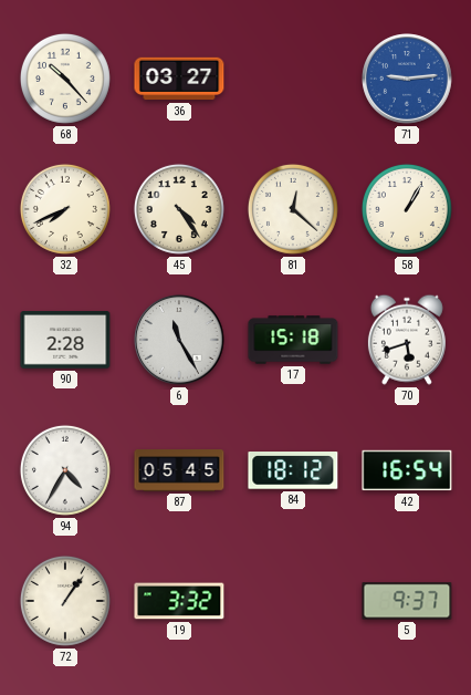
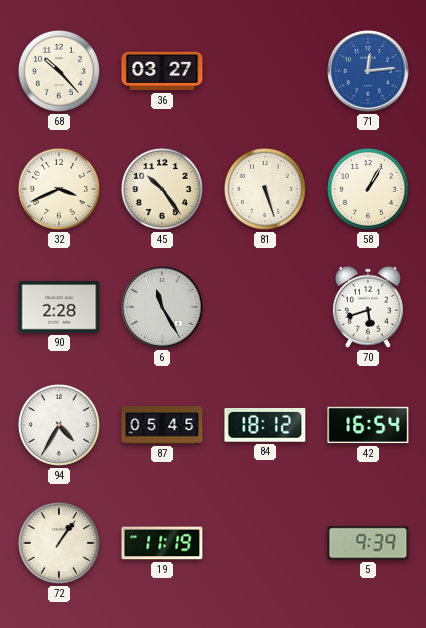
71: 9:14 -> 12:14 (368, 71)
32: 7:41 -> 3:41 (59, 189)
45: 4:24 -> 10:24 (162, 189)
81: 12:22 -> 5:27 (265, 189)
17: 15:18 -> none (293, 340)
19: 3:32 -> 11:19 (162, 543)
5: 9:37 -> 9:39 (368, 543)
